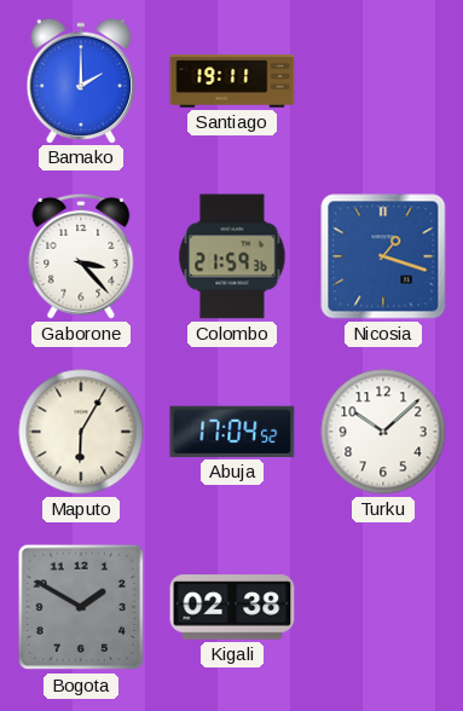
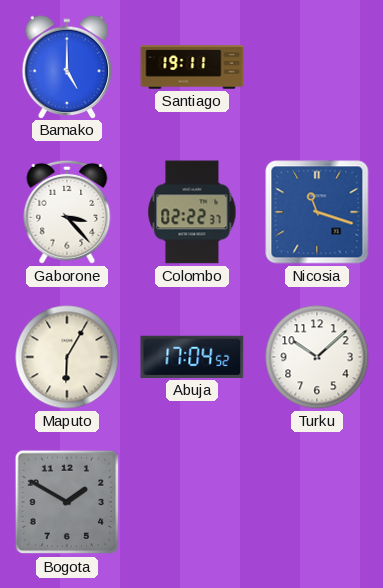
Bamako: 2:00 -> 5:00 (67, 66)
Colombo: 21:59 -> 02:22 (192, 212)
Nicosia: 1:18 -> 11:18 (317, 212)
Kigali: 02:38 -> none (232, 607)
